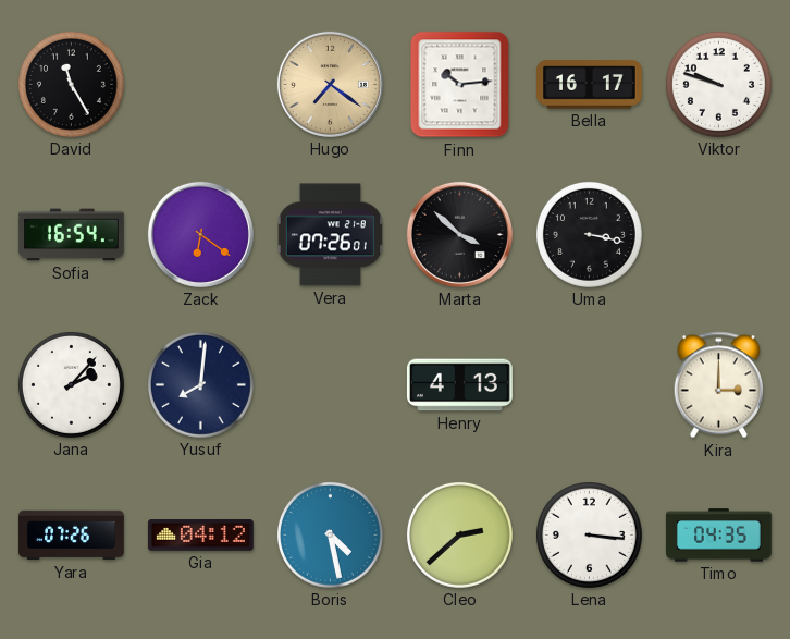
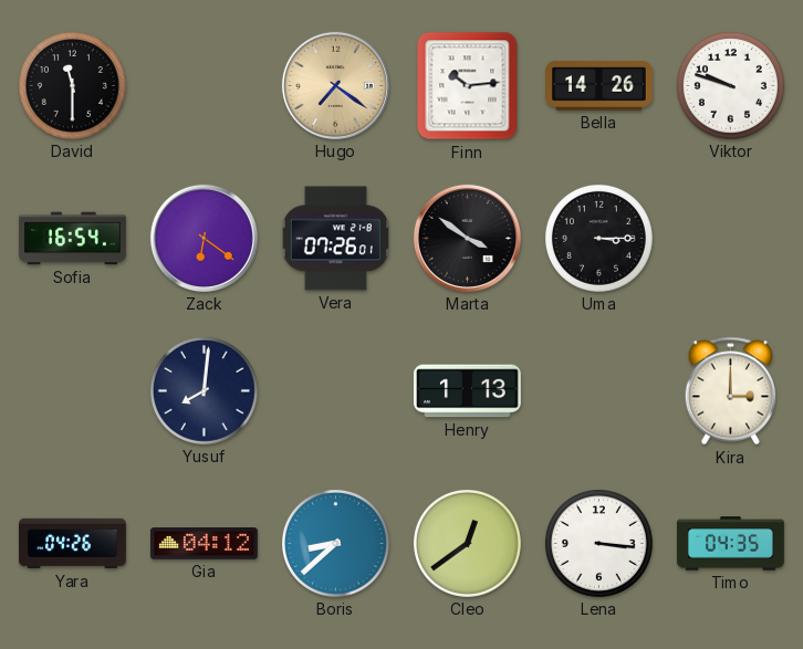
David: 11:25 -> 11:30 (72, 85)
Bella: 16:17 -> 14:26 (599, 86)
Marta: 3:52 -> 3:51 (467, 238)
Uma: 3:17 -> 3:15 (598, 238)
Jana: 2:07 -> none (71, 384)
Henry: 4:13 -> 1:13 (467, 391)
Yara: 07:26 -> 04:26 (73, 544)
Boris: 4:28 -> 8:38 (335, 543)
Cleo: 2:38 -> 12:39 (467, 543)
